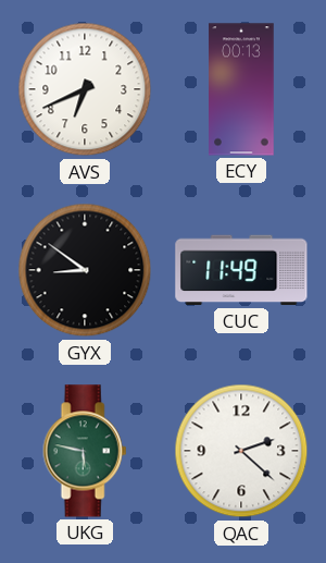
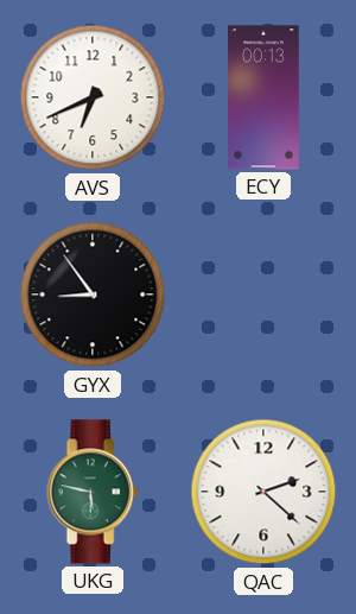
GYX: 8:51 -> 8:54 (93, 295)
CUC: 11:49 -> none (241, 270)
